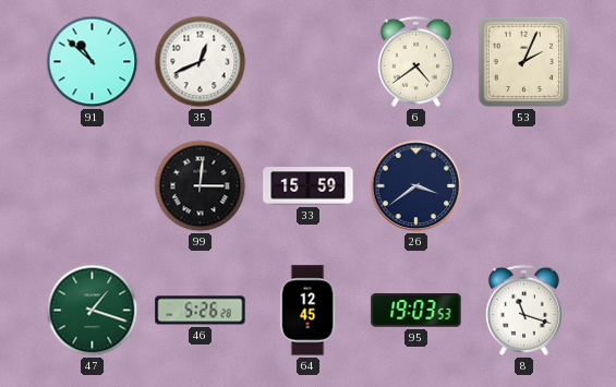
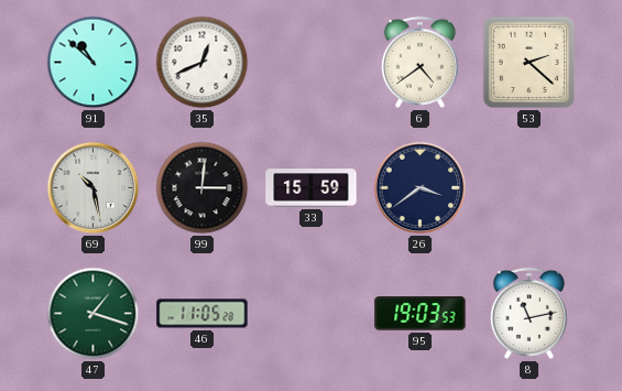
53: 2:04 -> 2:22 (530, 63)
69: none -> 10:28 (94, 188)
46: 5:26 -> 11:05 (203, 314)
64: 12:45 -> none (307, 311)
8: 11:18 -> 11:13 (528, 313)
